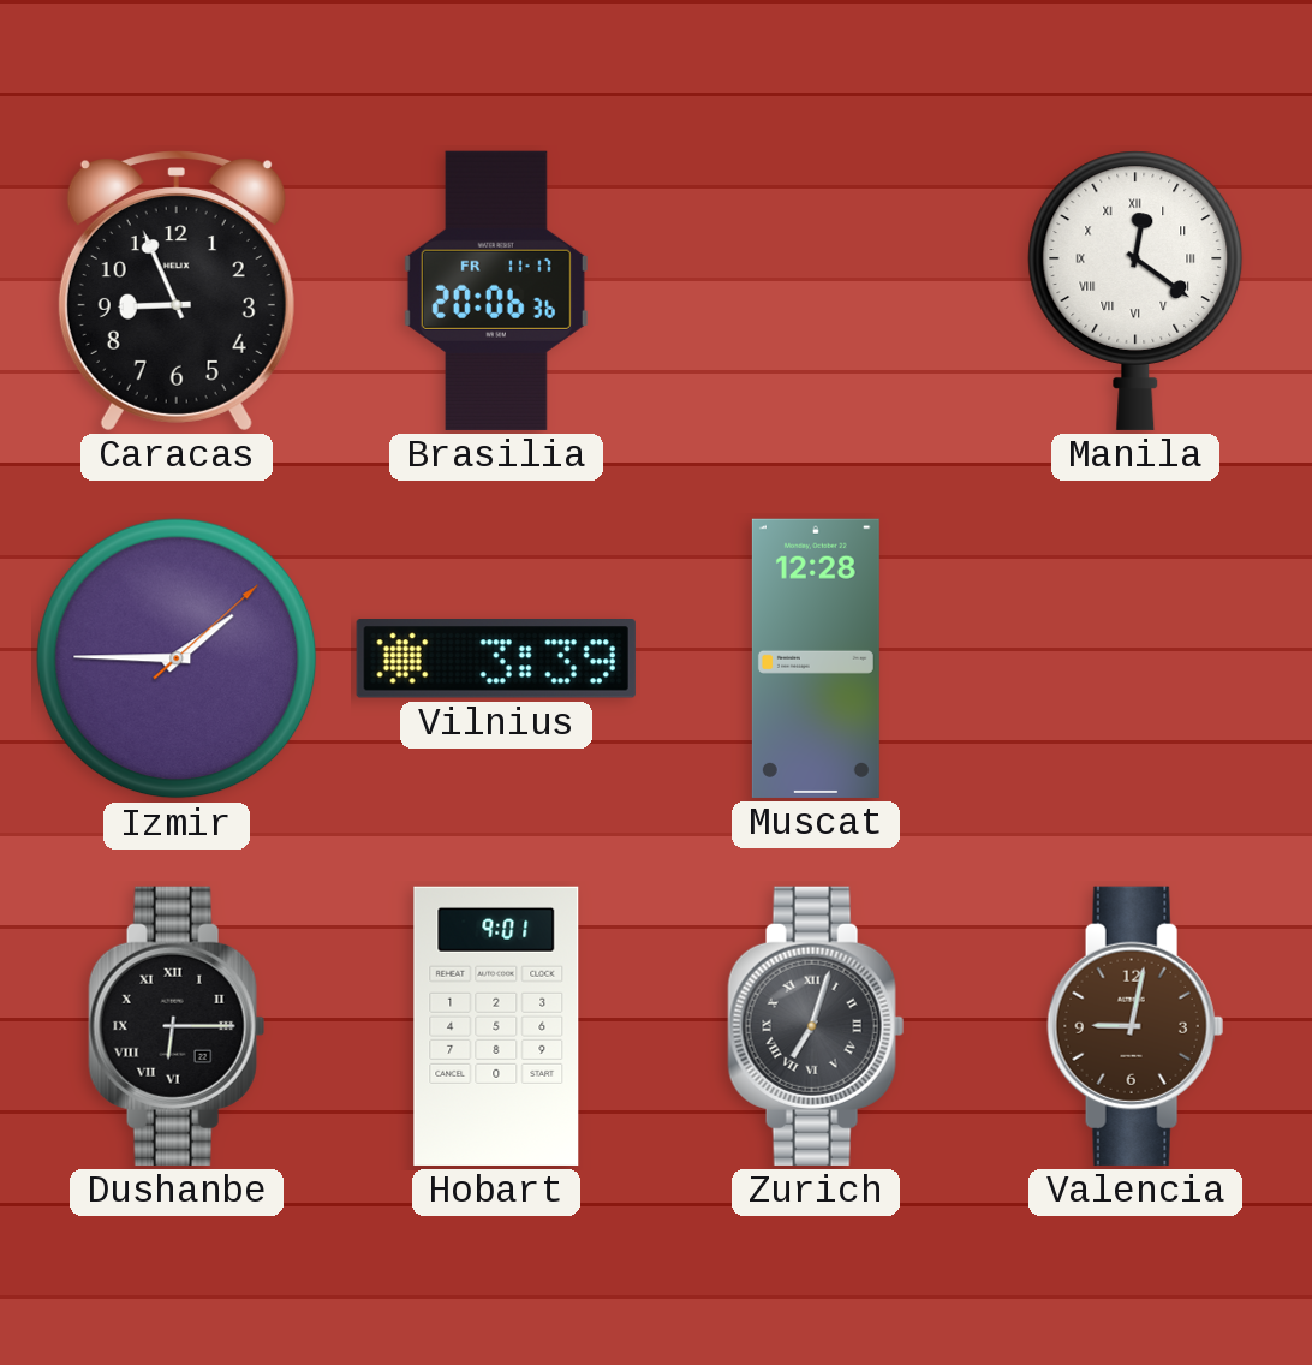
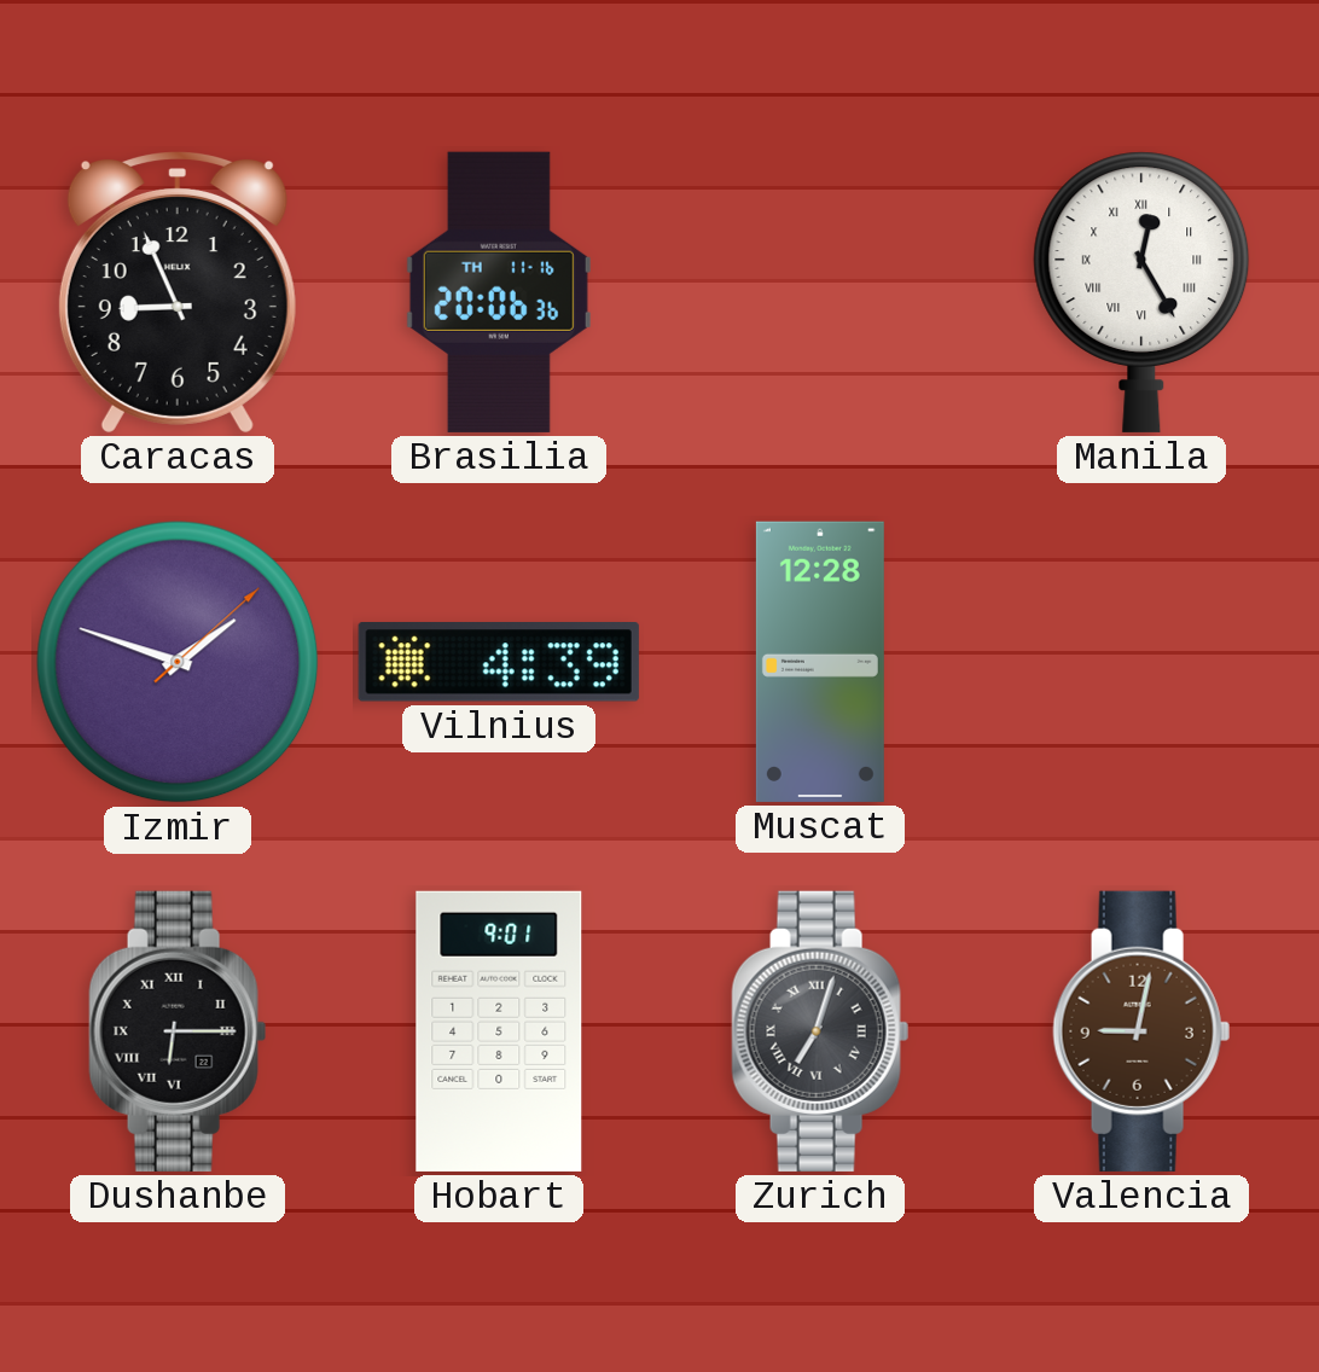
Brasilia date: FR 11-17 -> TH 11-16 (499, 292)
Manila: 12:21 -> 12:25 (1141, 292)
Izmir: 1:45 -> 1:48 (178, 662)
Vilnius: 3:39 -> 4:39 (499, 663)
